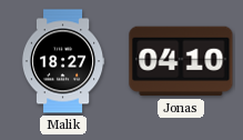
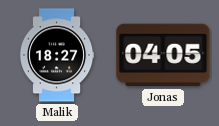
Jonas: 04:10 -> 04:05 (163, 55)
